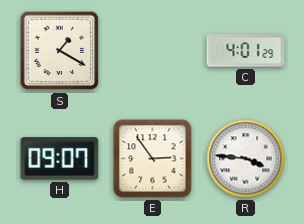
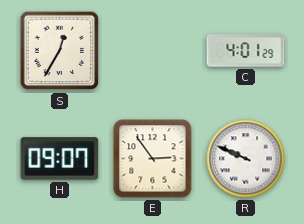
S: 1:20 -> 12:35 (60, 51)
R: 3:46 -> 9:49 (246, 159)
